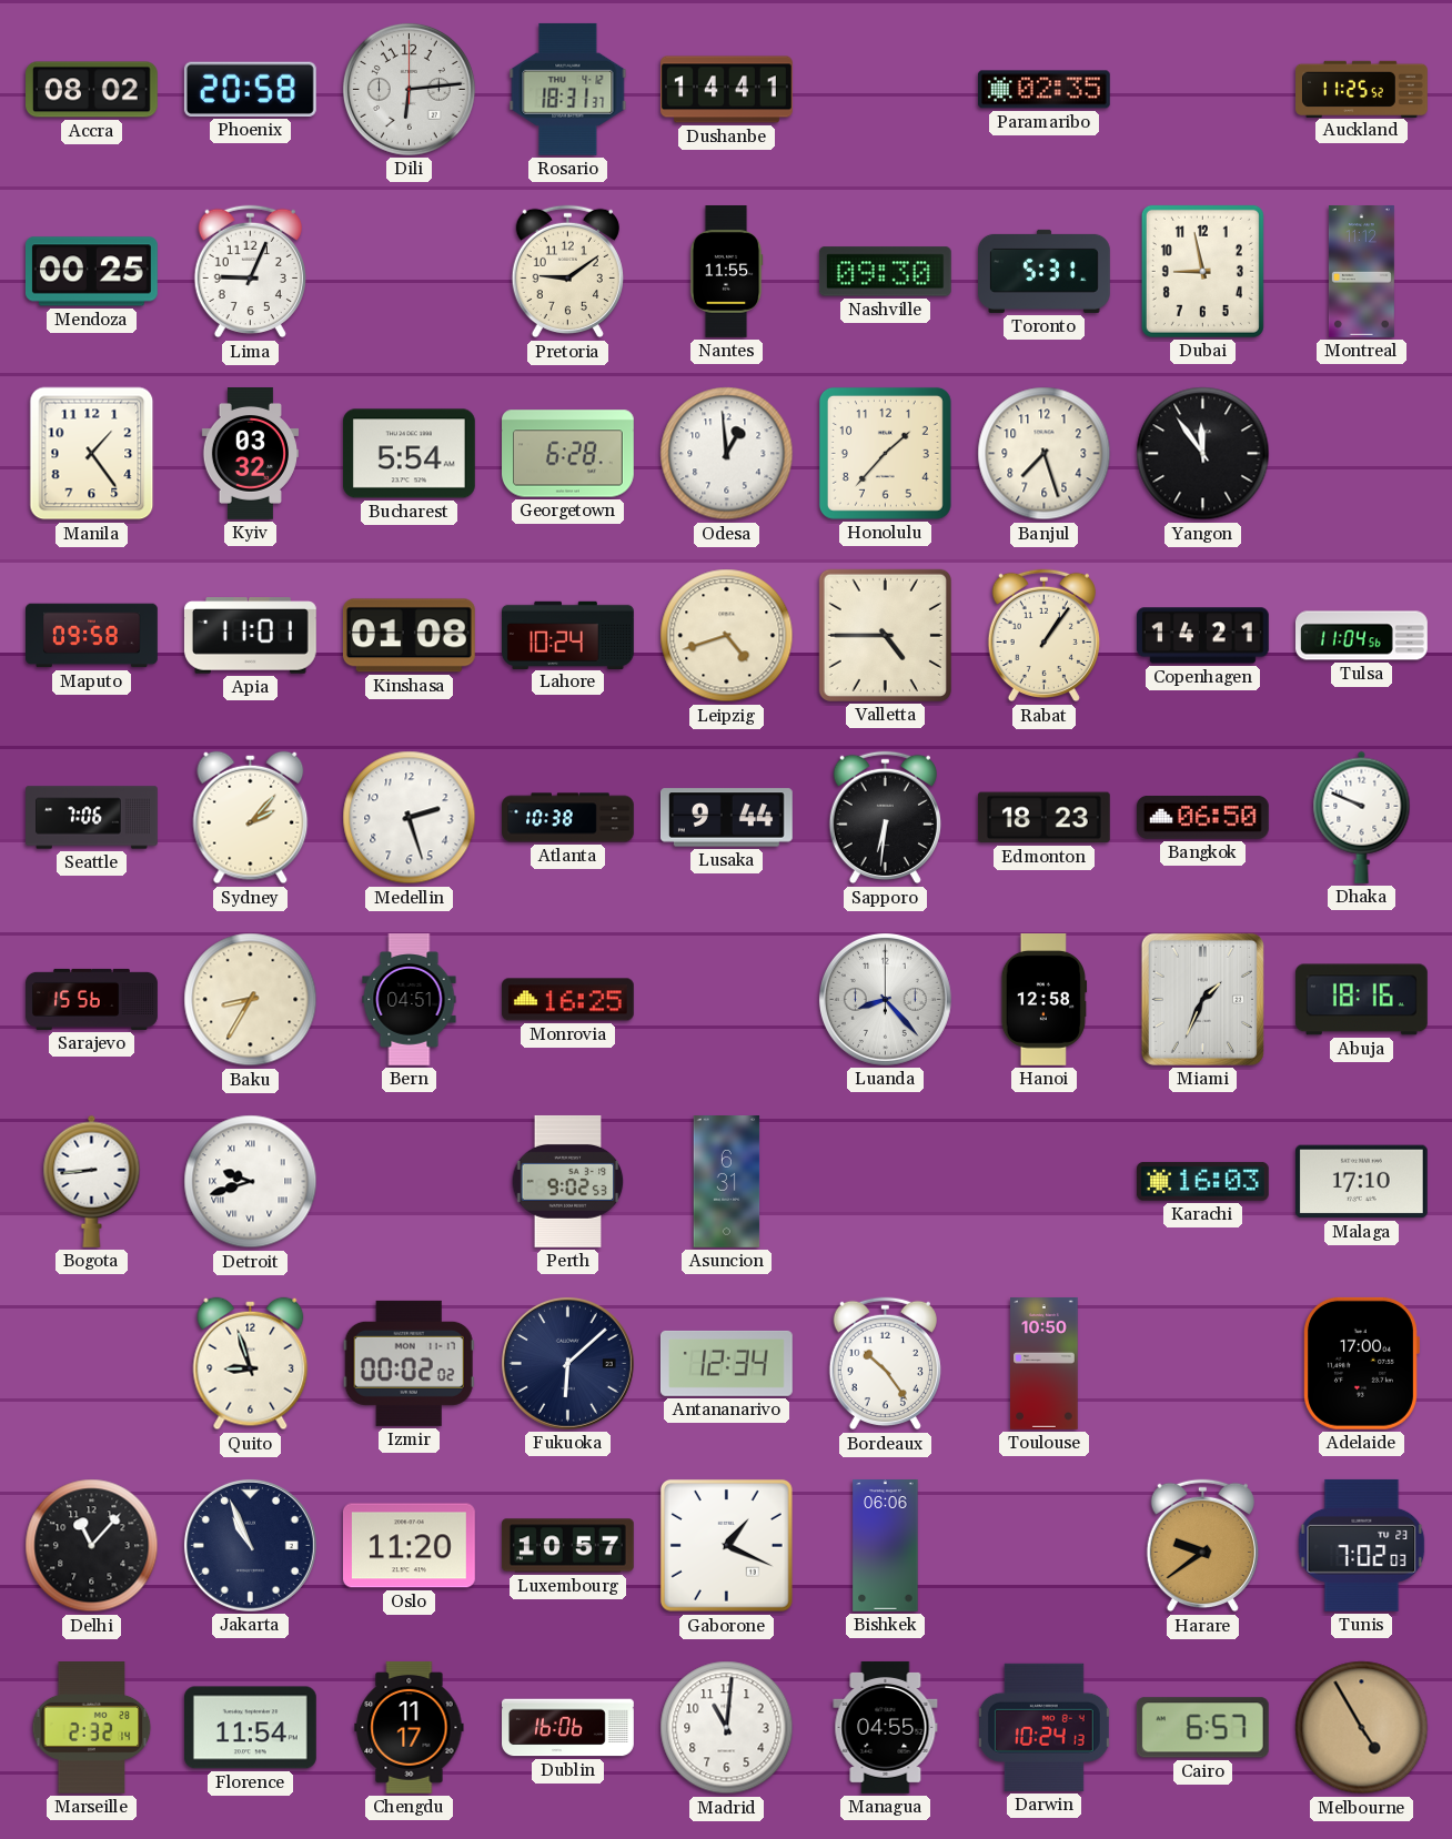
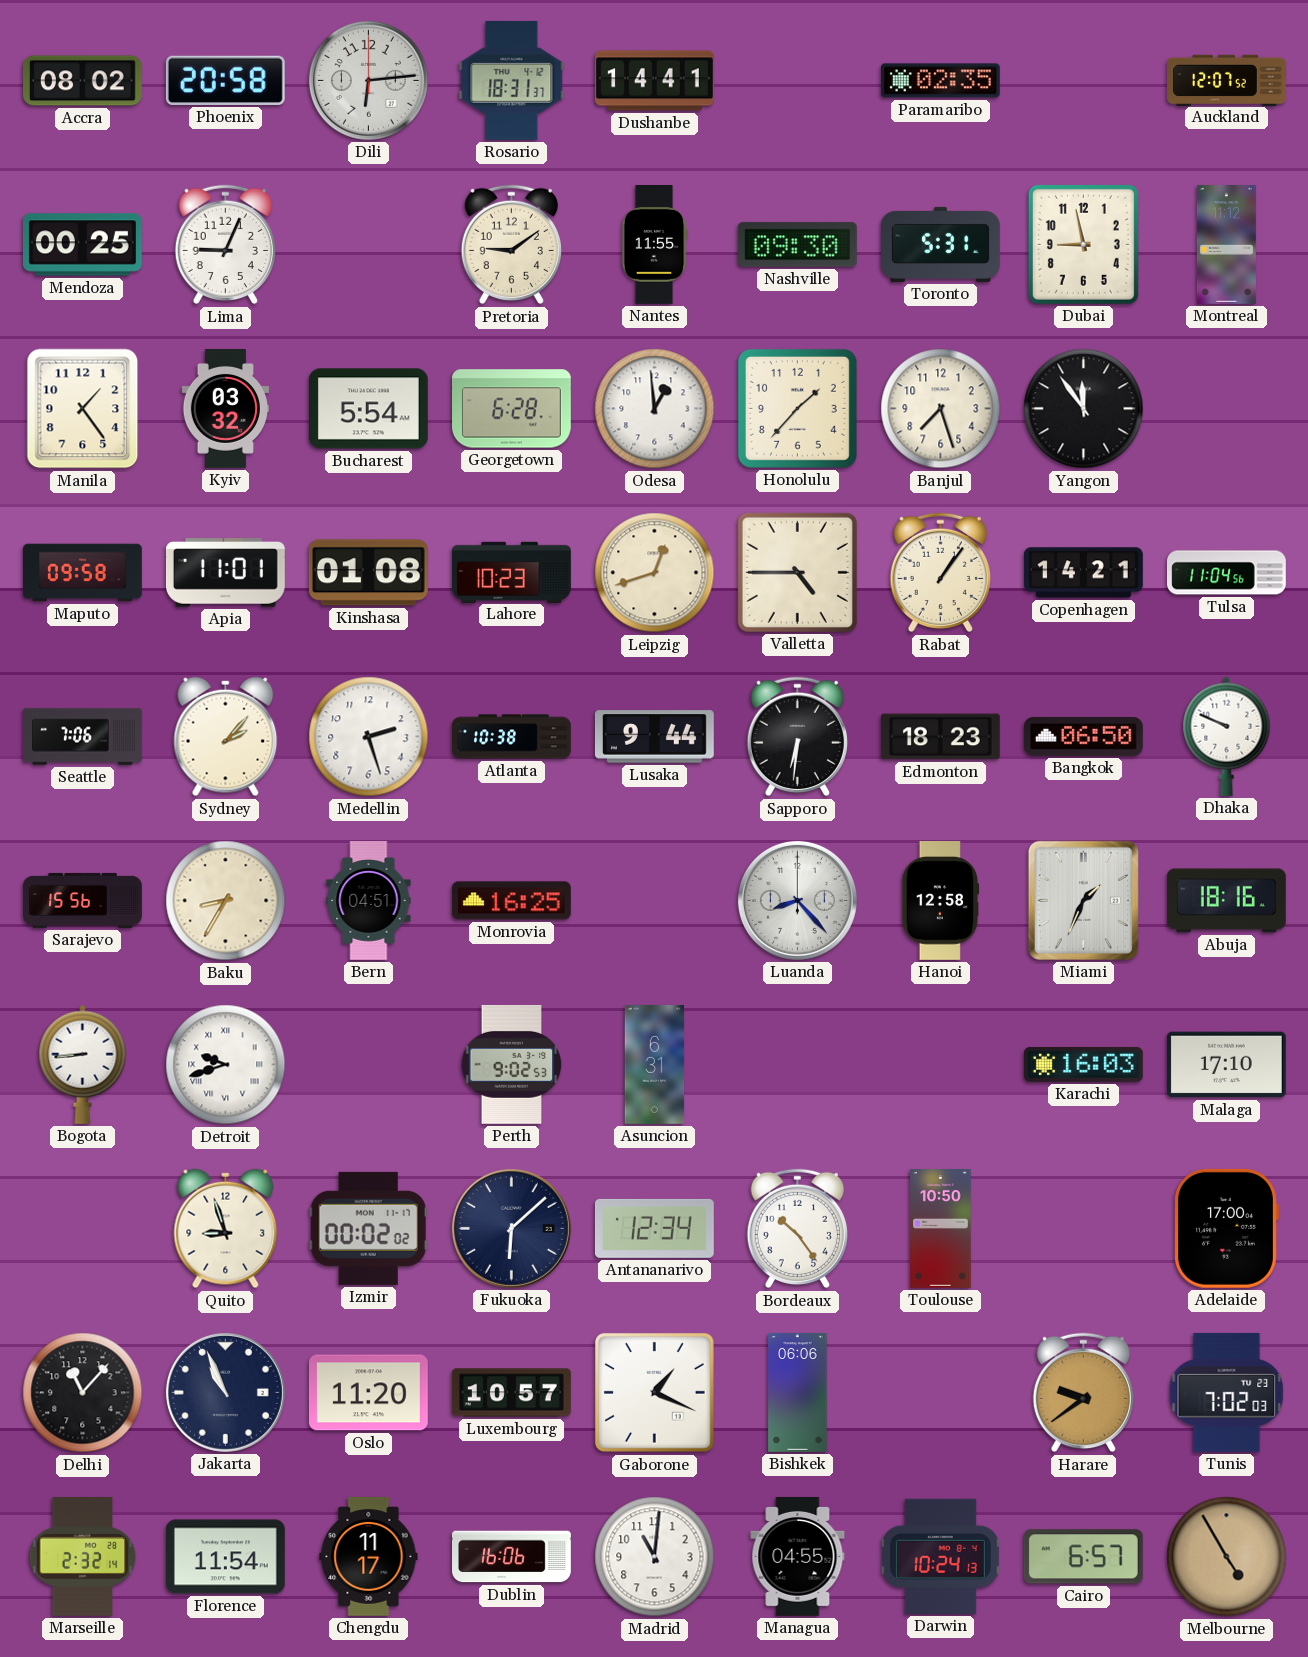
Auckland: 11:25 -> 12:07 (1227, 80)
Lahore: 10:24 -> 10:23 (512, 572)
Leipzig: 4:42 -> 12:42 (655, 573)
